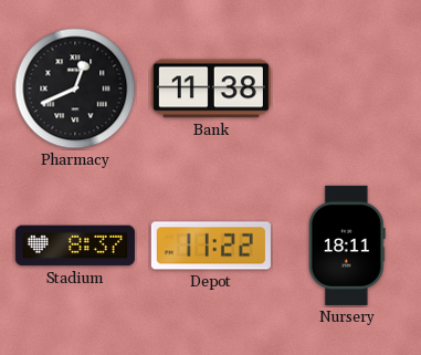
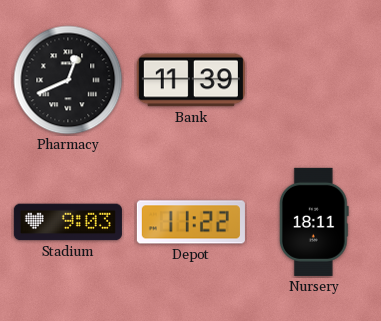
Bank: 11:38 -> 11:39 (191, 80)
Stadium: 8:37 -> 9:03 (68, 222)
